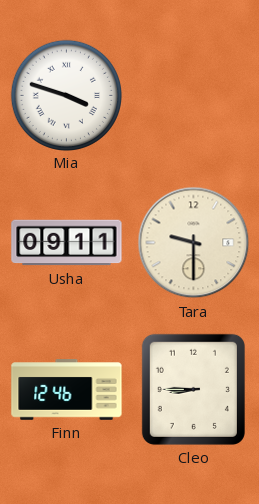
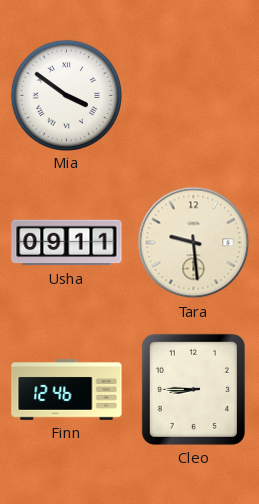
Mia: 3:48 -> 3:51 (66, 95)
Tara: 9:30 -> 9:29 (194, 243)
